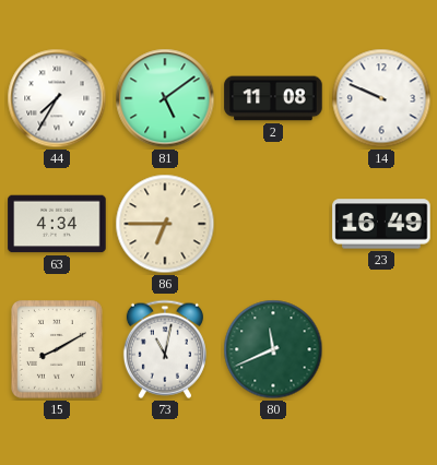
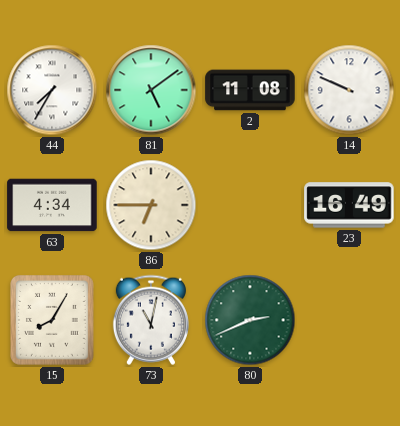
15: 8:10 -> 8:05 (53, 321)
80: 11:41 -> 2:41 (250, 320)
